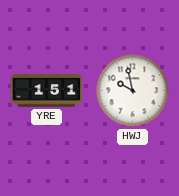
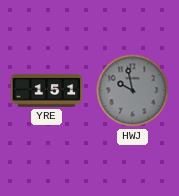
HWJ dial: white -> grey (133, 91)
